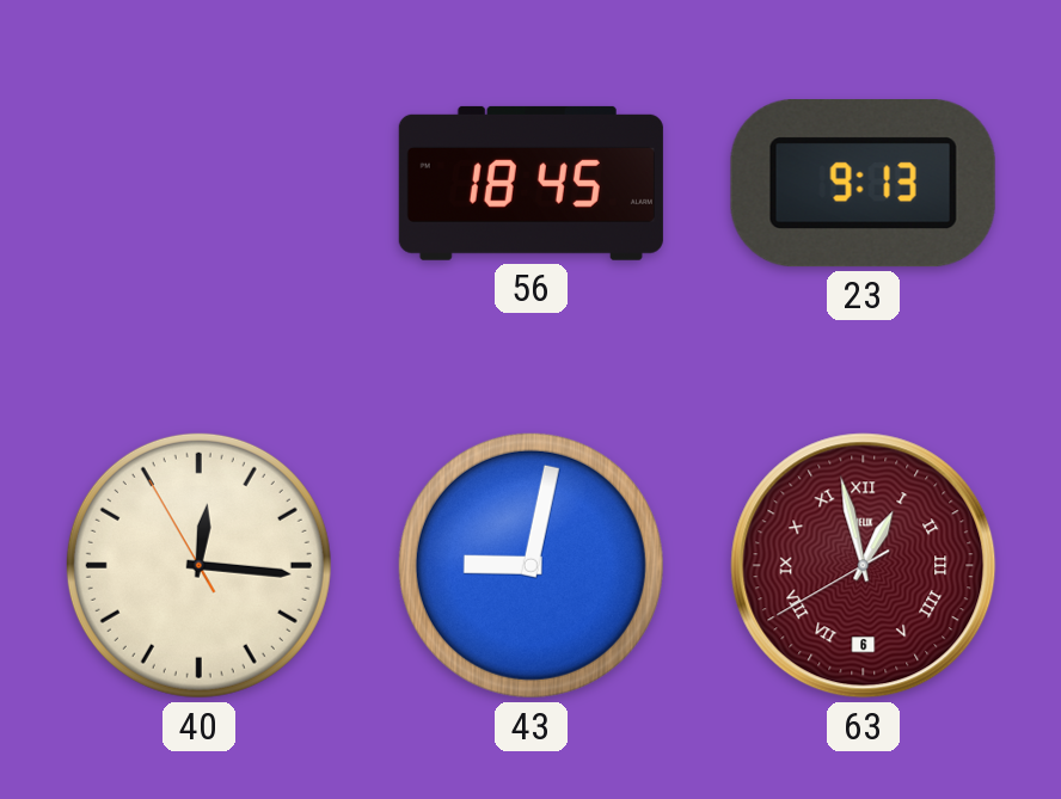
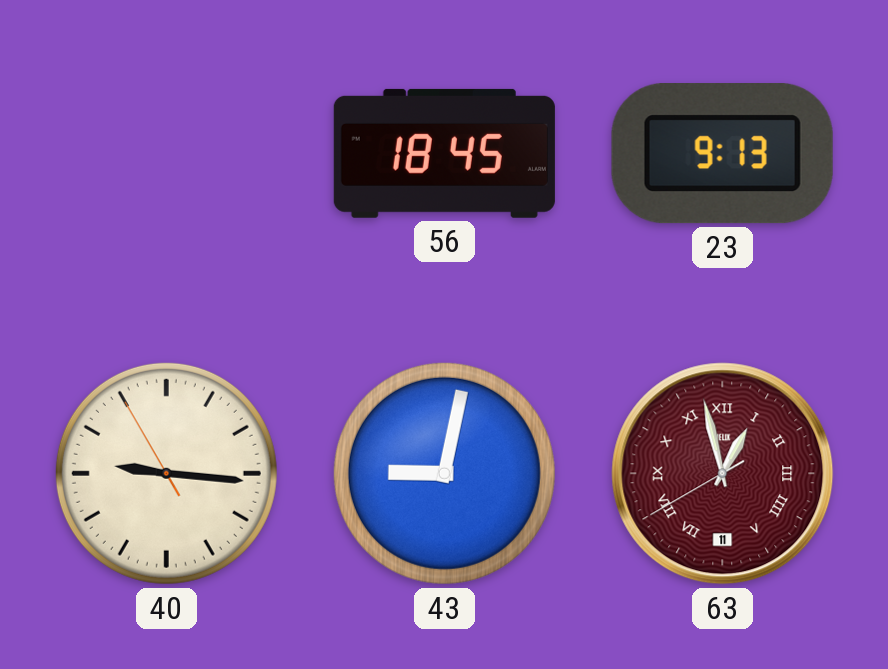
40: 12:15 -> 9:15 (166, 473)
63 date: 6 -> 11 (723, 474)
